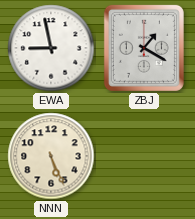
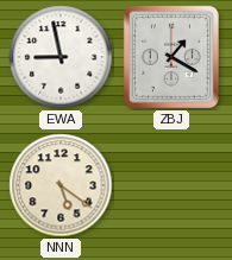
NNN: 5:26 -> 5:21 (61, 185)
